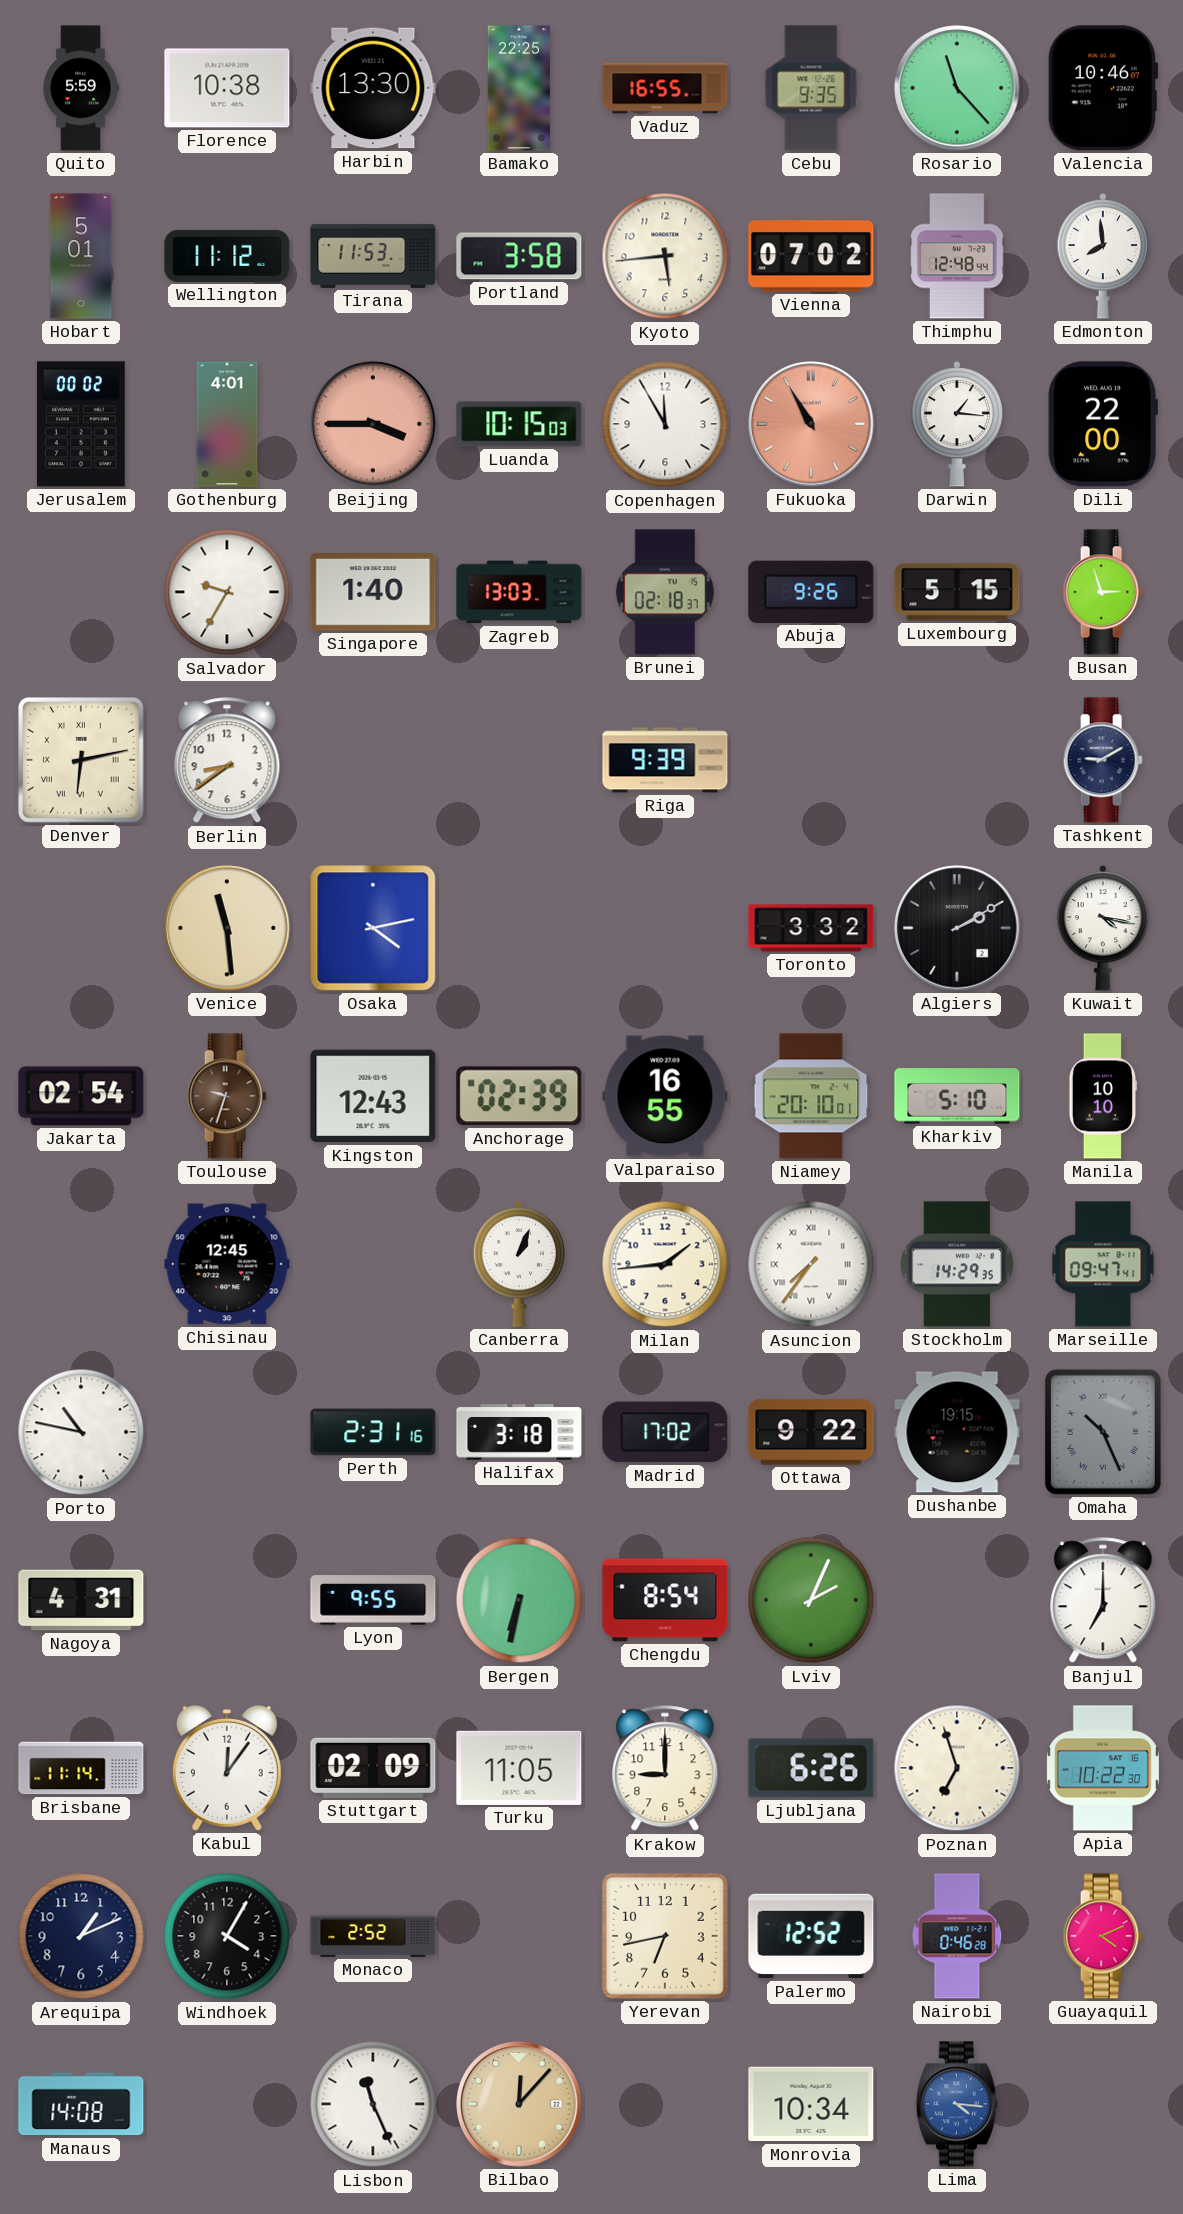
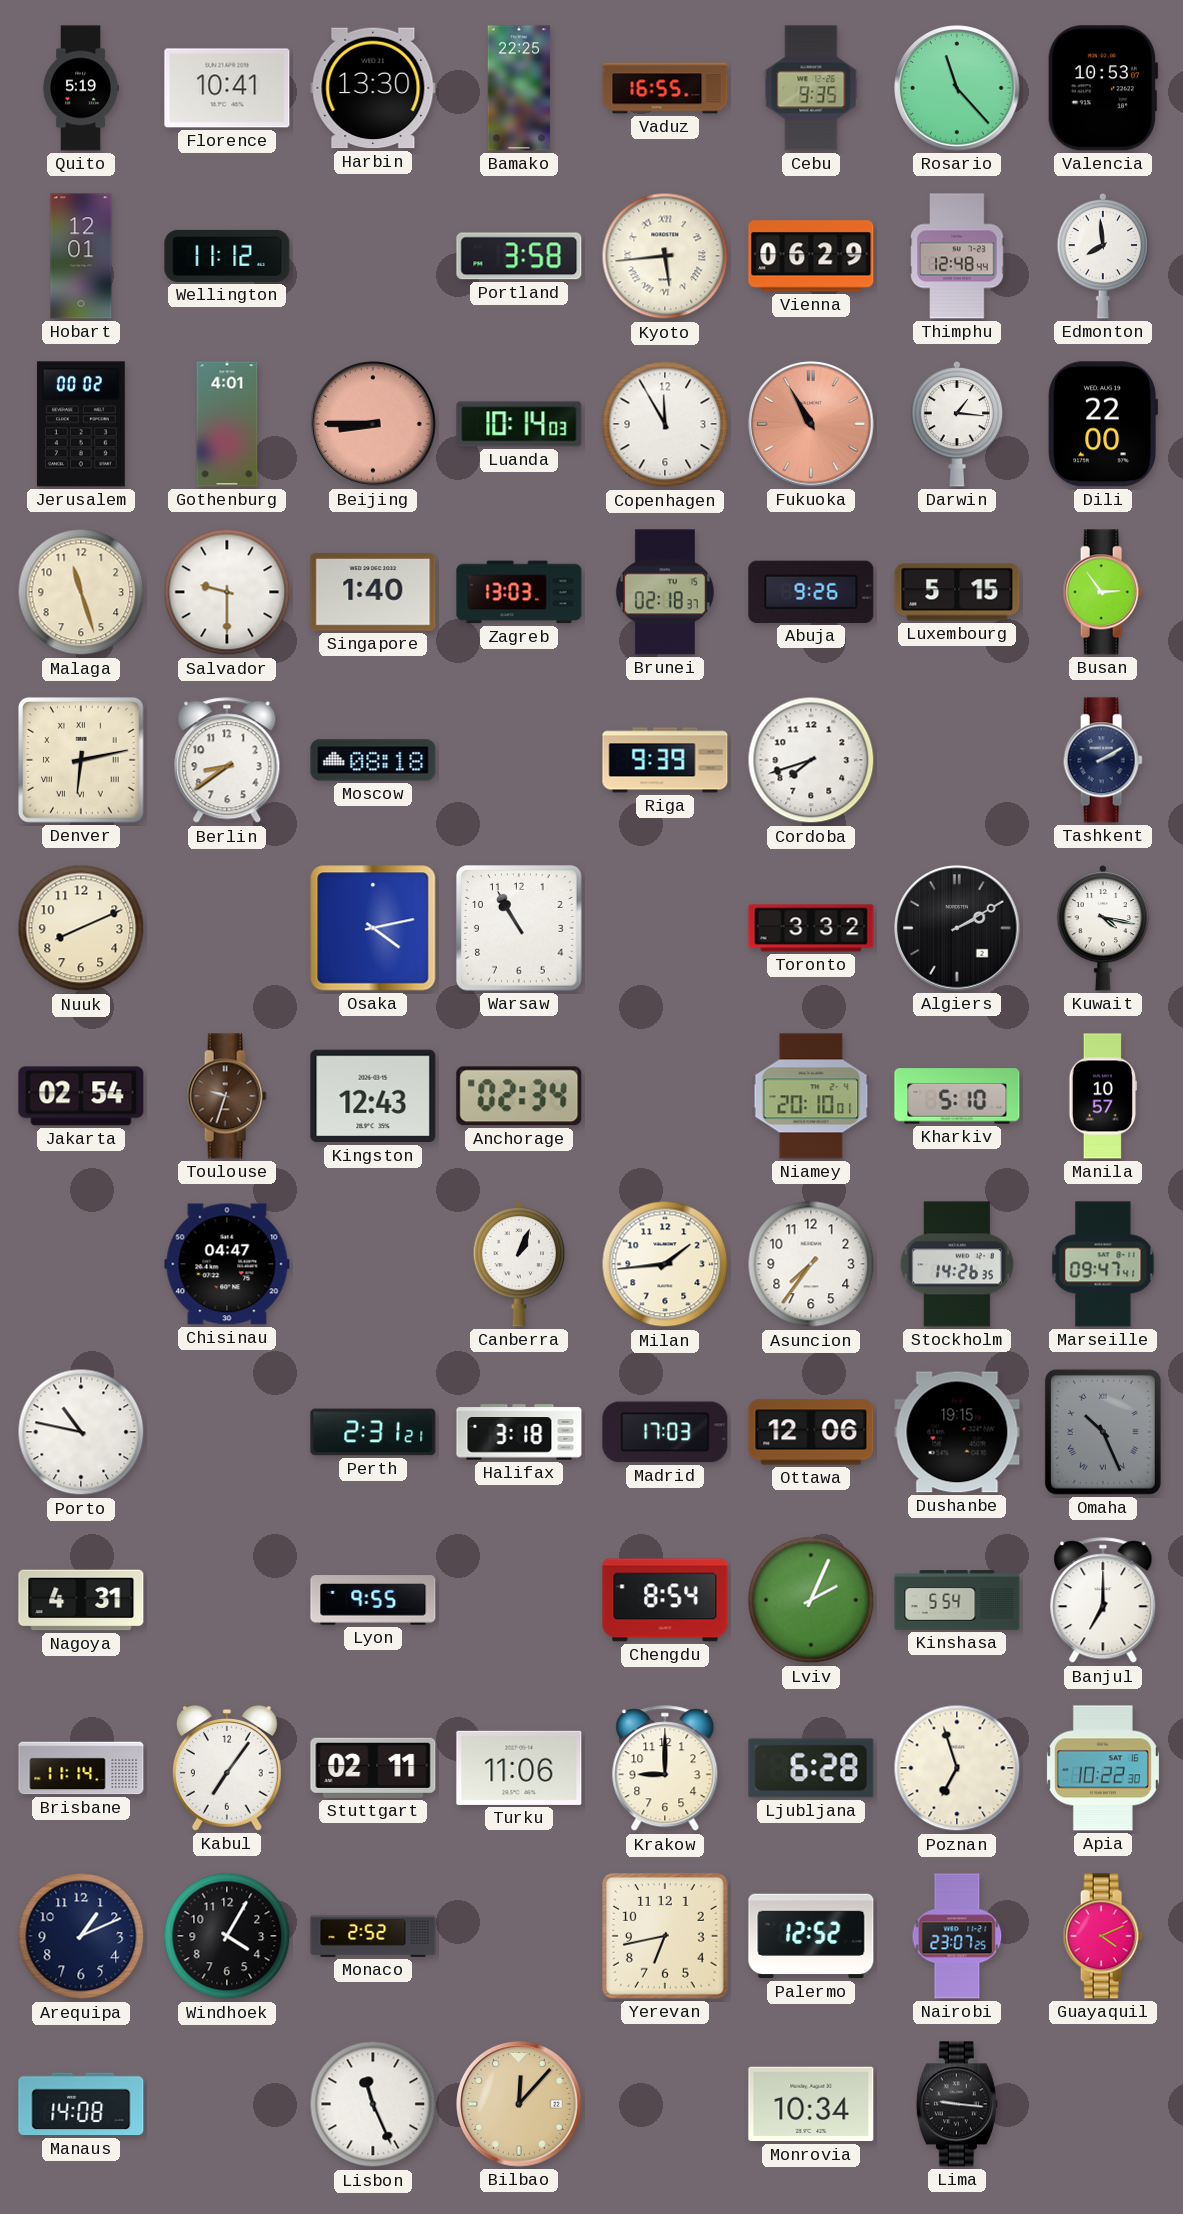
Quito: 5:59 -> 5:19 (81, 88)
Florence: 10:38 -> 10:41 (227, 88)
Valencia: 10:46 -> 10:53 (1103, 88)
Hobart: 5:01 -> 12:01 (81, 256)
Tirana: 11:53 -> none (373, 256)
Kyoto numerals: Arabic -> Roman (665, 256)
Vienna: 07:02 -> 06:29 (811, 256)
Beijing: 3:45 -> 8:45 (373, 424)
Luanda: 10:15 -> 10:14 (519, 424)
Malaga: none -> 11:27 (81, 592)
Salvador: 9:35 -> 9:30 (227, 592)
Busan: 2:57 -> 2:54 (1103, 592)
Moscow: none -> 08:18 (373, 760)
Cordoba: none -> 7:42 (811, 760)
Tashkent: 9:10 -> 2:10 (1103, 760)
Nuuk: none -> 8:11 (81, 928)
Venice: 11:29 -> none (227, 928)
Warsaw: none -> 10:55 (520, 929)
Anchorage: 02:39 -> 02:34 (519, 1096)
Valparaiso: 16:55 -> none (665, 1096)
Manila: 10:10 -> 10:57 (1103, 1096)
Chisinau: 12:45 -> 04:47 (227, 1264)
Asuncion numerals: Roman -> Arabic (811, 1264)
Stockholm: 14:29 -> 14:26 (957, 1264)
Perth: 2:31:16 -> 2:31:21 (373, 1432)
Madrid: 17:02 -> 17:03 (665, 1432)
Ottawa: 9:22 -> 12:06 (811, 1432)
Bergen: 6:32 -> none (519, 1600)
Kinshasa: none -> 5:54 (957, 1600)
Kabul: 12:06 -> 7:06 (227, 1769)
Stuttgart: 02:09 -> 02:11 (373, 1768)
Turku: 11:05 -> 11:06 (519, 1768)
Ljubljana: 6:26 -> 6:28 (811, 1768)
Nairobi: 0:46 -> 23:07 (957, 1936)
Lima: 4:16 -> 9:16 (957, 2104)
Lima dial: blue -> black (957, 2104)
